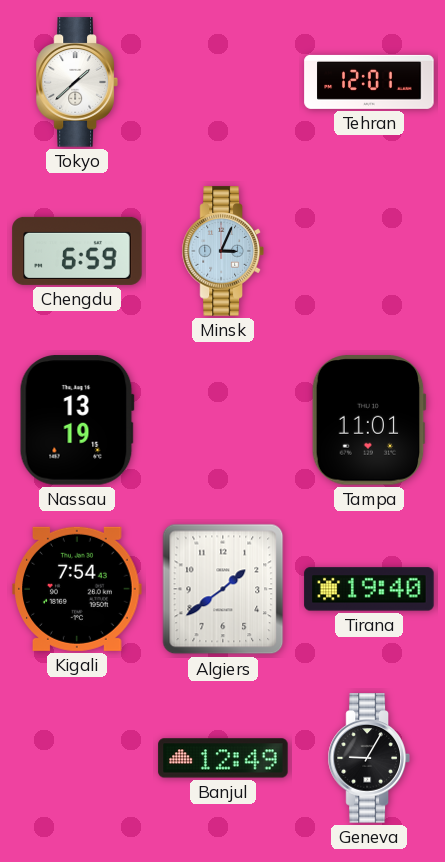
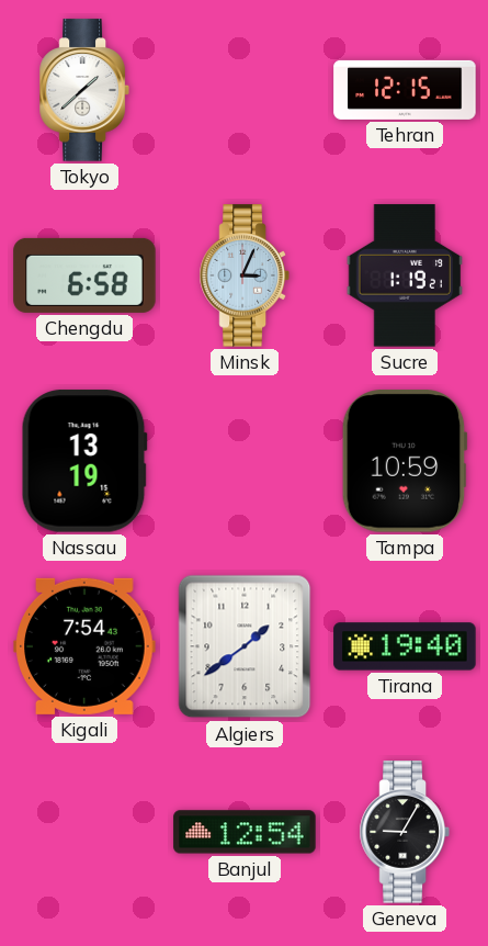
Tehran: 12:01 -> 12:15 (405, 90)
Chengdu: 6:59 -> 6:58 (84, 275)
Sucre: none -> 1:19 (405, 275)
Tampa: 11:01 -> 10:59 (405, 461)
Banjul: 12:49 -> 12:54 (245, 832)
